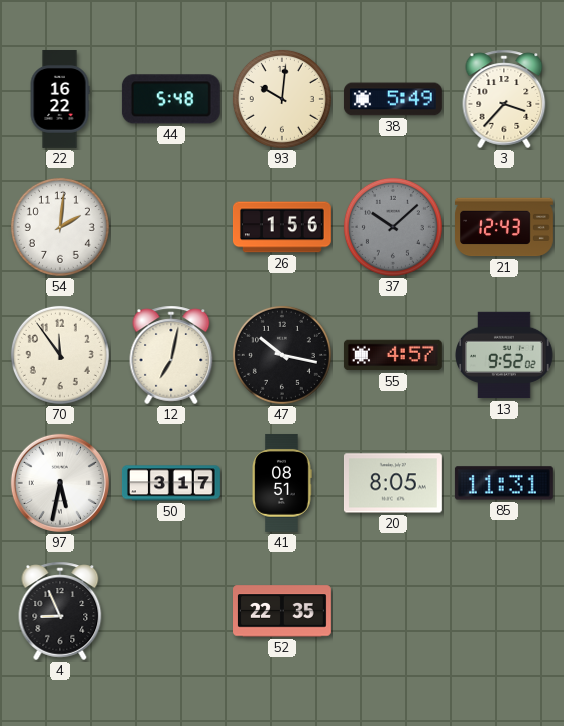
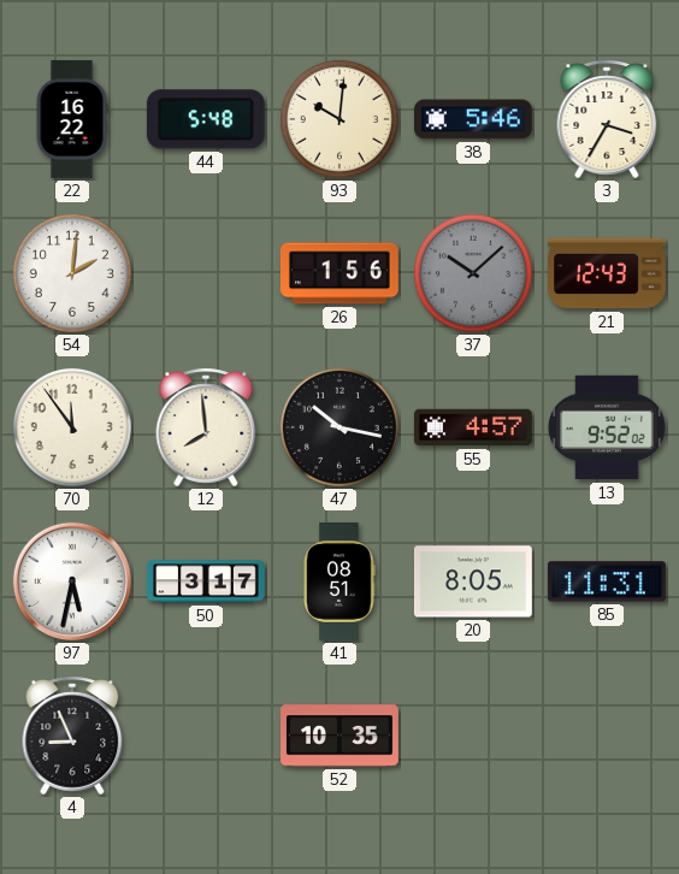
38: 5:49 -> 5:46 (473, 119)
3: 3:37 -> 3:35 (607, 119)
12: 7:02 -> 7:59 (206, 427)
52: 22:35 -> 10:35 (341, 736)
